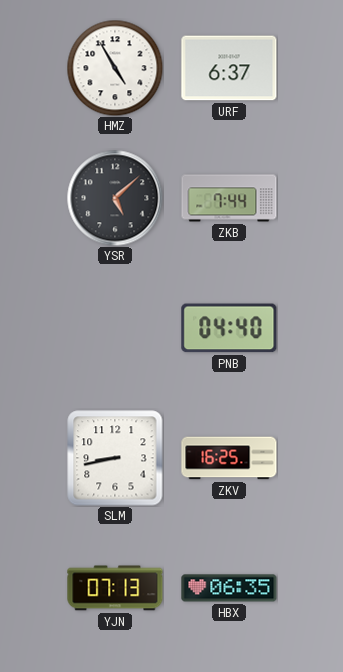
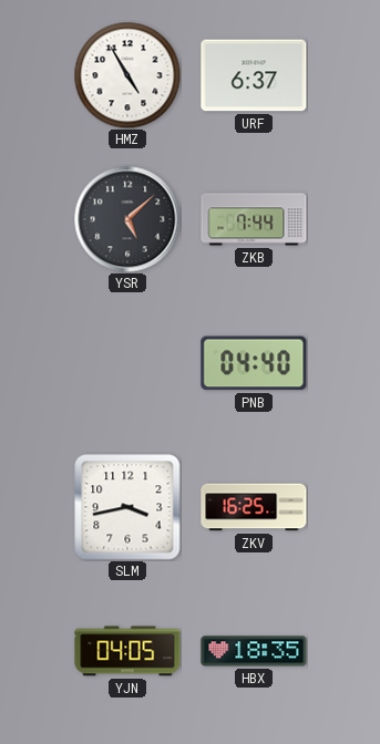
SLM: 8:43 -> 3:43 (127, 507)
YJN: 07:13 -> 04:05 (127, 651)
HBX: 06:35 -> 18:35 (254, 651)
